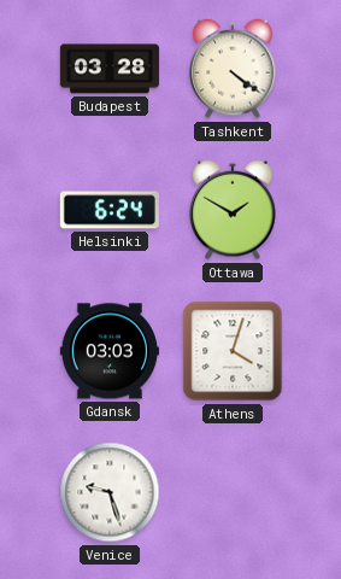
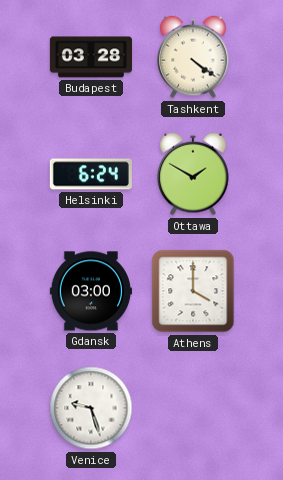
Gdansk: 03:03 -> 03:00 (91, 291)
Athens: 4:03 -> 4:00 (193, 291)
